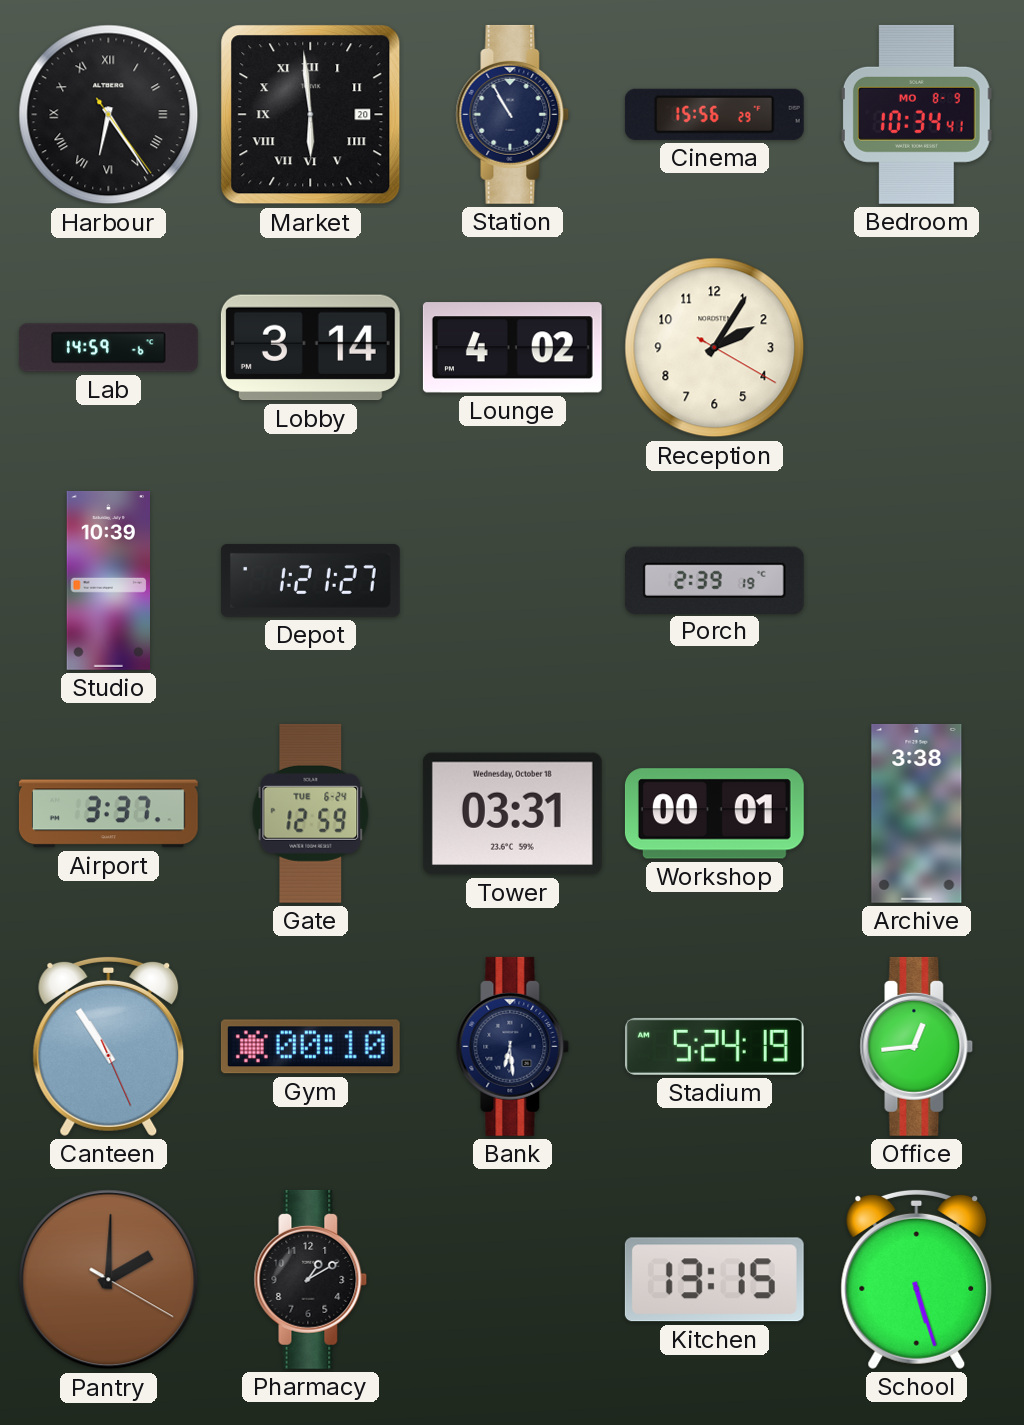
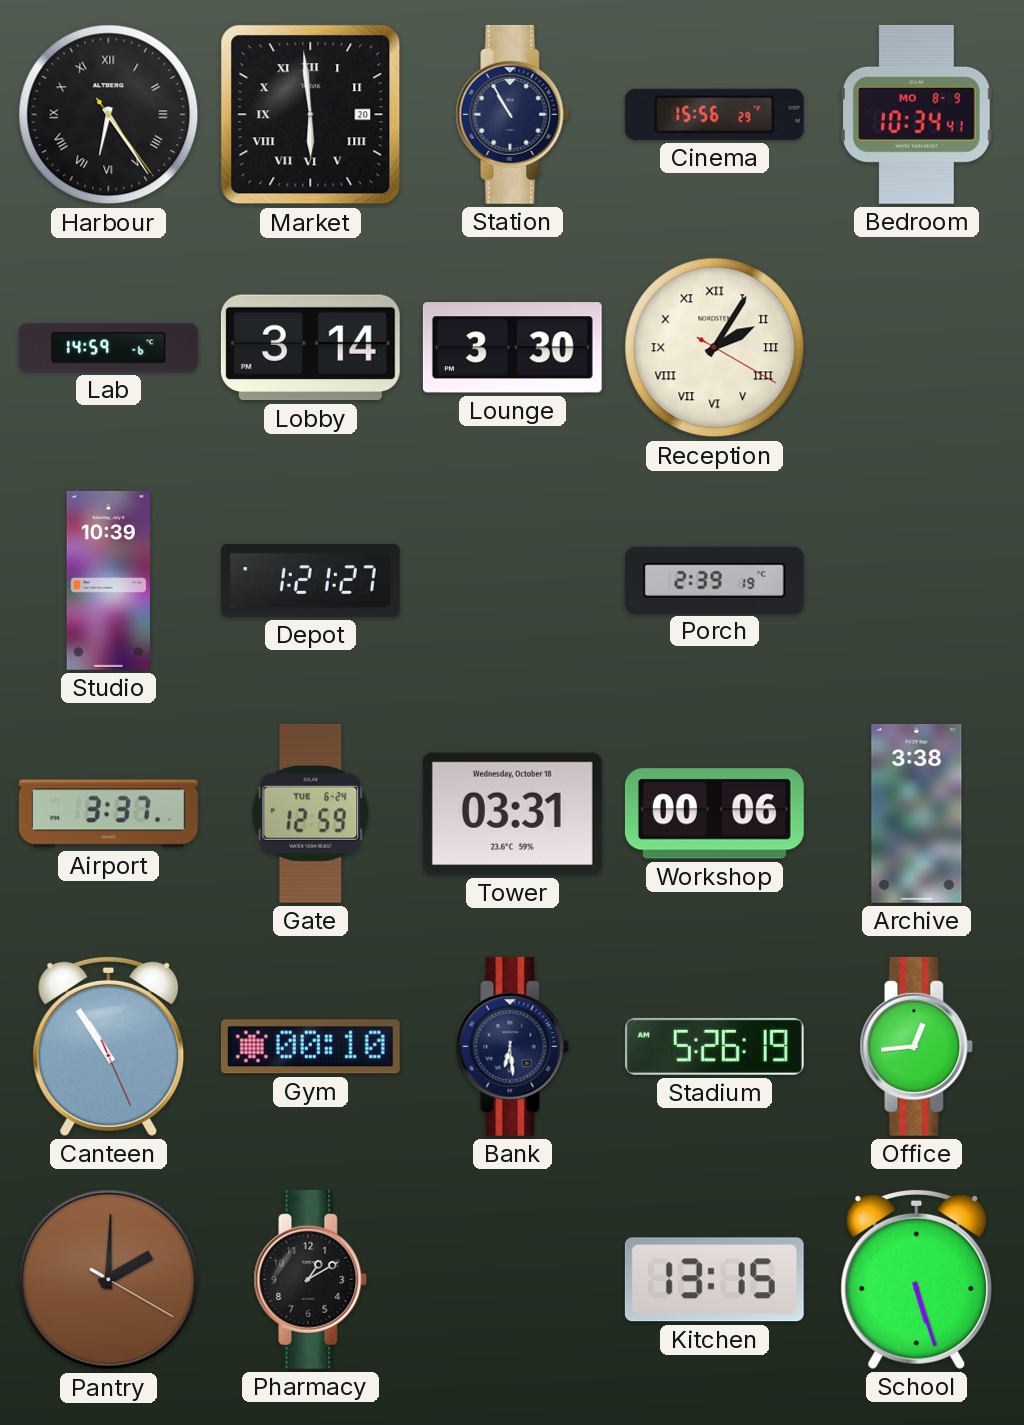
Lounge: 4:02 -> 3:30 (512, 348)
Reception numerals: Arabic -> Roman (715, 348)
Workshop: 00:01 -> 00:06 (714, 814)
Stadium: 5:24 -> 5:26 (714, 1046)
